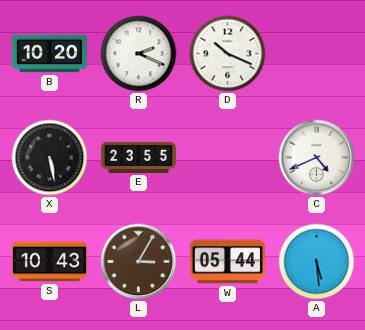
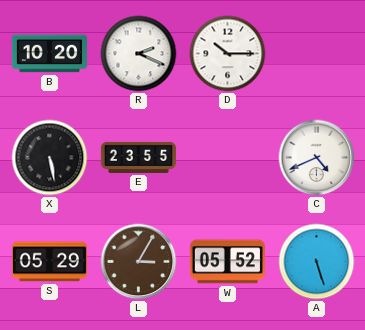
D: 10:19 -> 10:15 (228, 54)
S: 10:43 -> 05:29 (49, 262)
W: 05:44 -> 05:52 (227, 262)
A: 5:29 -> 5:27 (317, 262)
